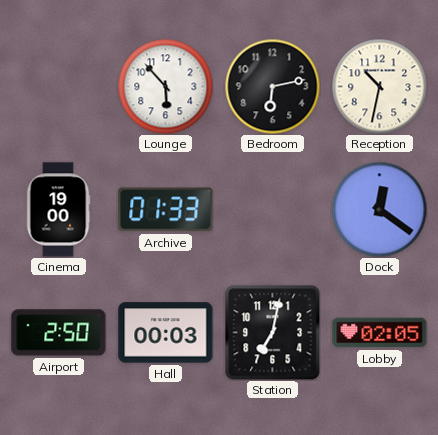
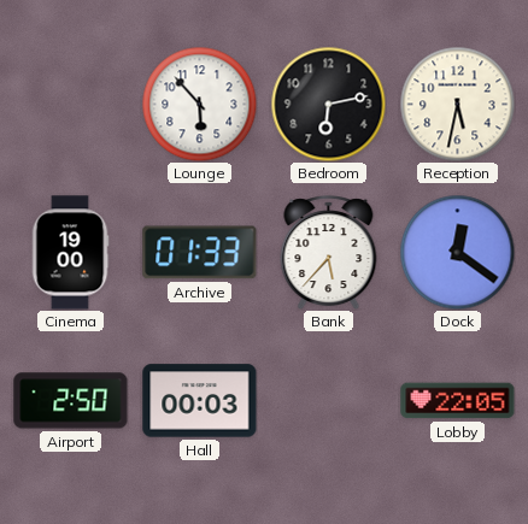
Reception: 10:32 -> 5:32 (457, 104)
Bank: none -> 5:37 (329, 253)
Station: 7:02 -> none (272, 332)
Lobby: 02:05 -> 22:05 (458, 401)
